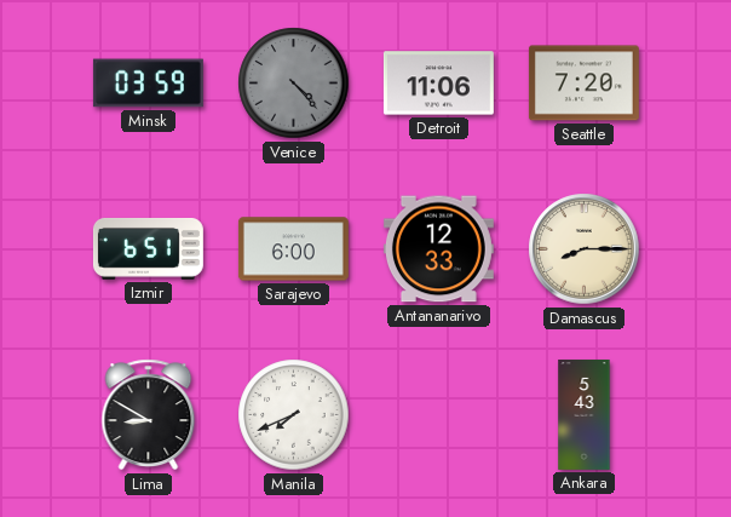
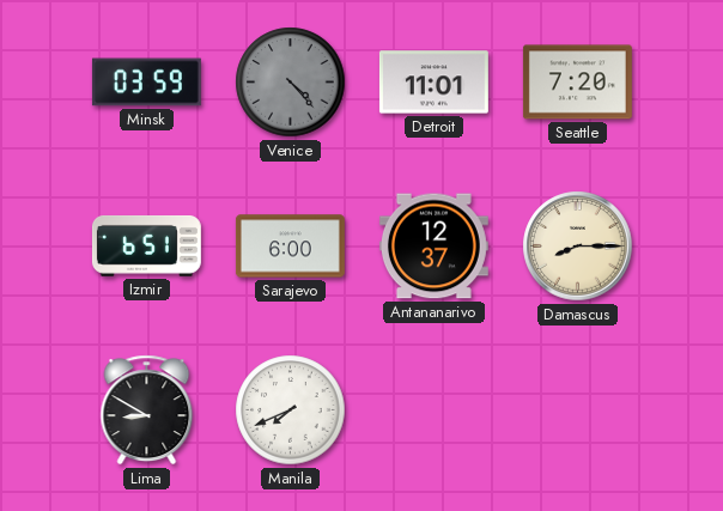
Detroit: 11:06 -> 11:01 (433, 83)
Antananarivo: 12:33 -> 12:37 (433, 247)
Ankara: 5:43 -> none (585, 414)
